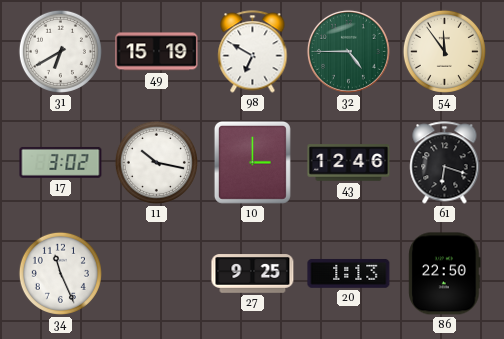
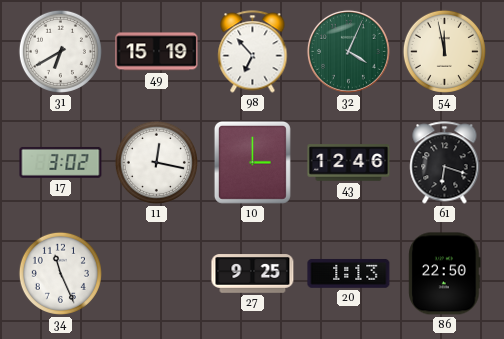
98: 6:50 -> 6:53 (253, 52)
32: 4:45 -> 4:04 (348, 51)
54: 11:54 -> 11:58 (444, 51)
11: 10:17 -> 12:17 (156, 162)
